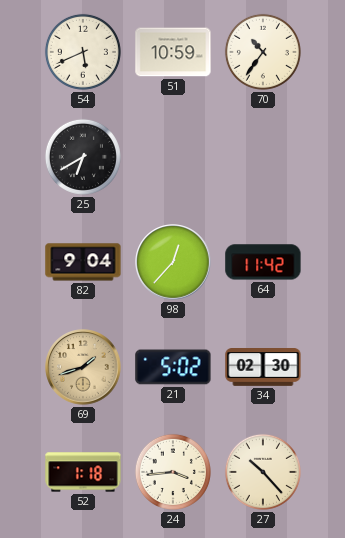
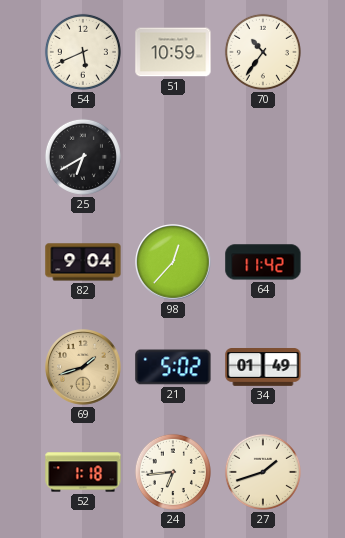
34: 02:30 -> 01:49 (263, 368)
24: 3:44 -> 6:44 (173, 472)
27: 10:23 -> 1:42 (263, 472)
